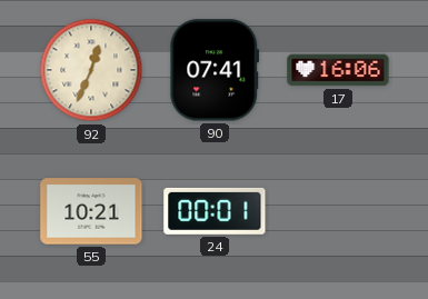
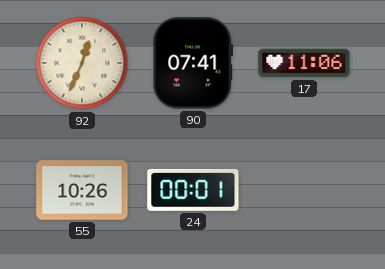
17: 16:06 -> 11:06 (304, 63)
55: 10:21 -> 10:26 (82, 190)
